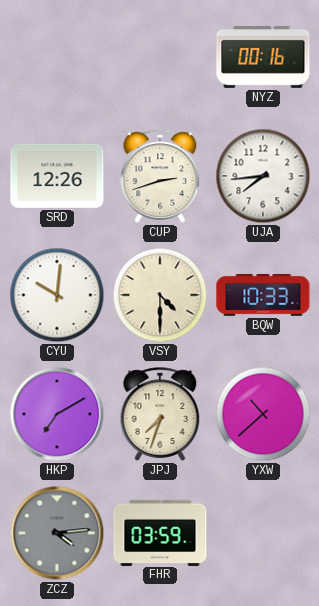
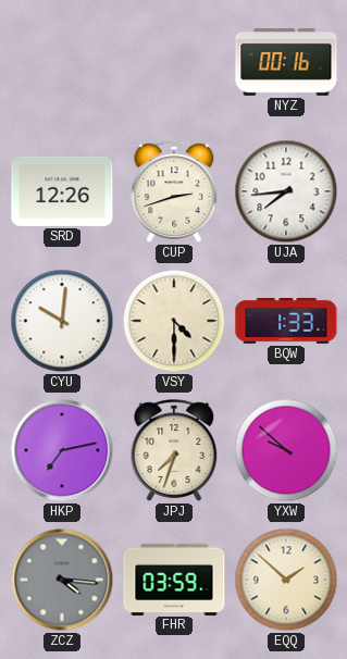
BQW: 10:33 -> 1:33 (286, 321)
HKP: 7:10 -> 7:13 (62, 450)
YXW: 10:38 -> 9:52 (286, 450)
ZCZ: 4:14 -> 4:16 (62, 580)
EQQ: none -> 1:52 (286, 580)
